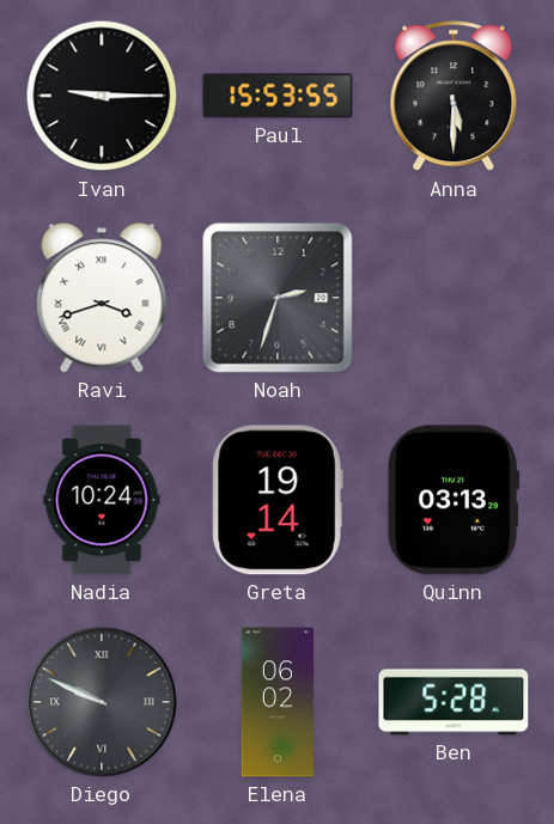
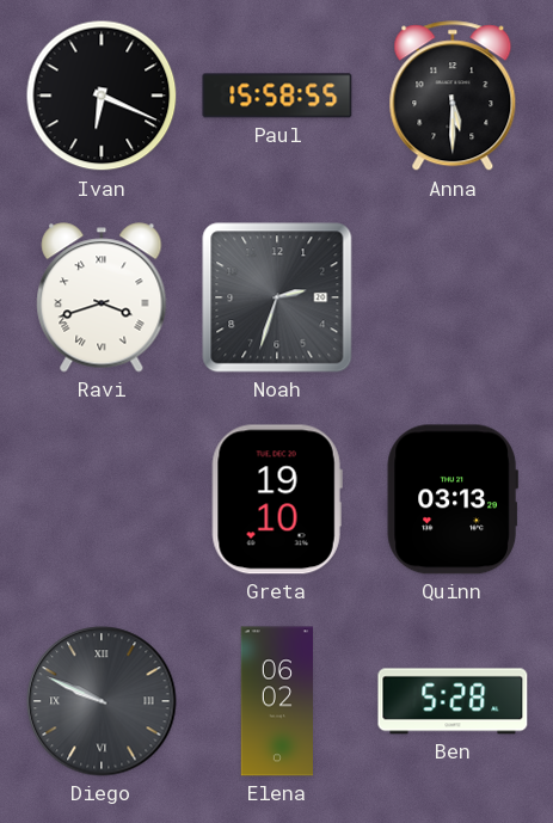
Ivan: 9:15 -> 6:19 (102, 96)
Paul: 15:53 -> 15:58 (277, 96)
Nadia: 10:24 -> none (102, 500)
Greta: 19:14 -> 19:10 (277, 499)
